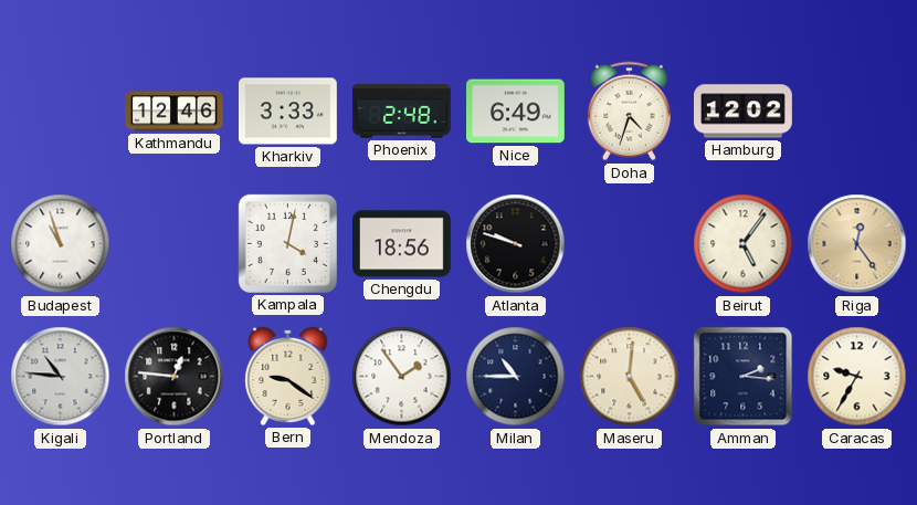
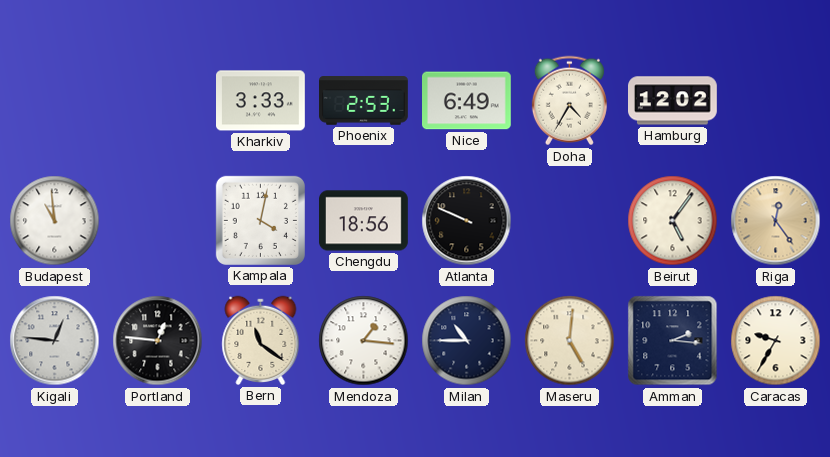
Kathmandu: 12:46 -> none (175, 112)
Phoenix: 2:48 -> 2:53 (364, 101)
Doha: 4:33 -> 4:35 (569, 101)
Budapest: 10:57 -> 10:59 (55, 221)
Atlanta: 9:48 -> 9:49 (467, 221)
Kigali: 10:46 -> 12:46 (55, 341)
Bern: 9:21 -> 11:21 (261, 340)
Mendoza: 1:54 -> 1:16 (364, 341)
